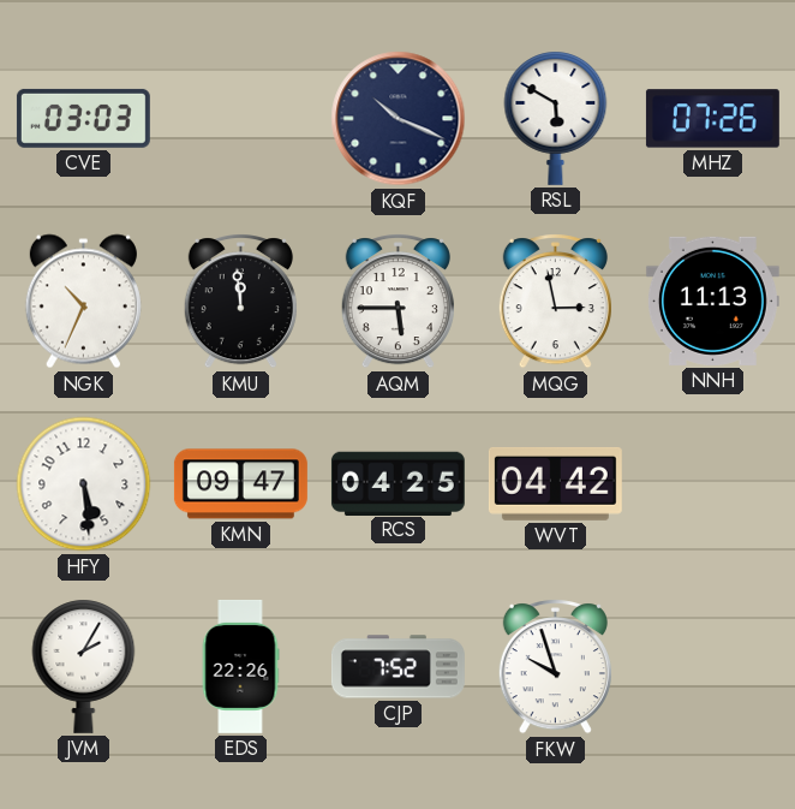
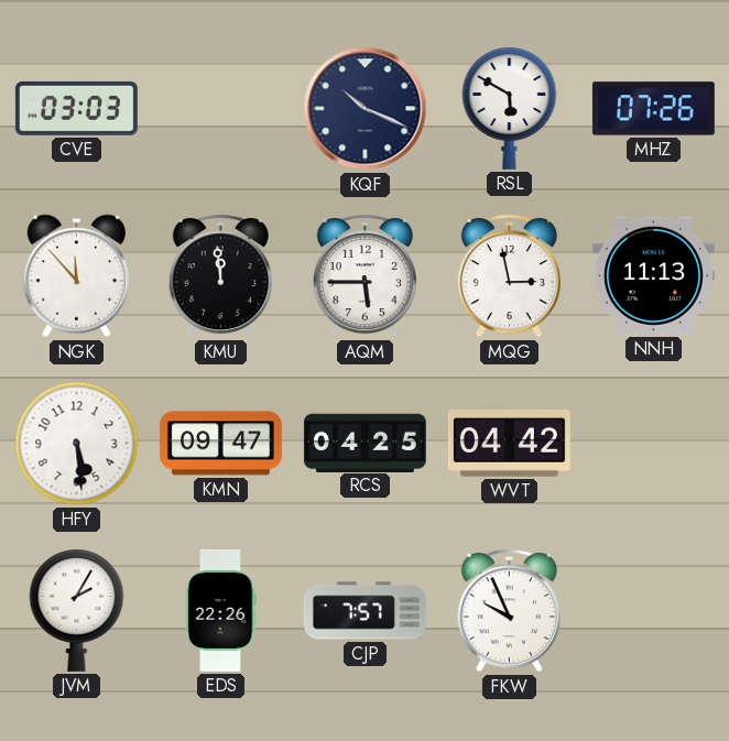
NGK: 10:34 -> 11:53 (76, 276)
CJP: 7:52 -> 7:57 (364, 611)
FKW: 9:57 -> 9:56 (509, 611)
